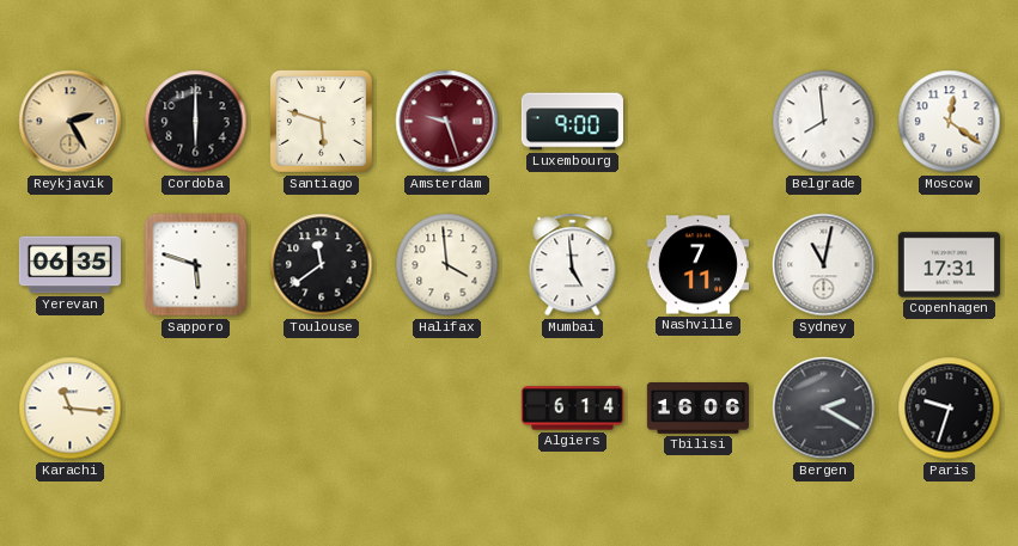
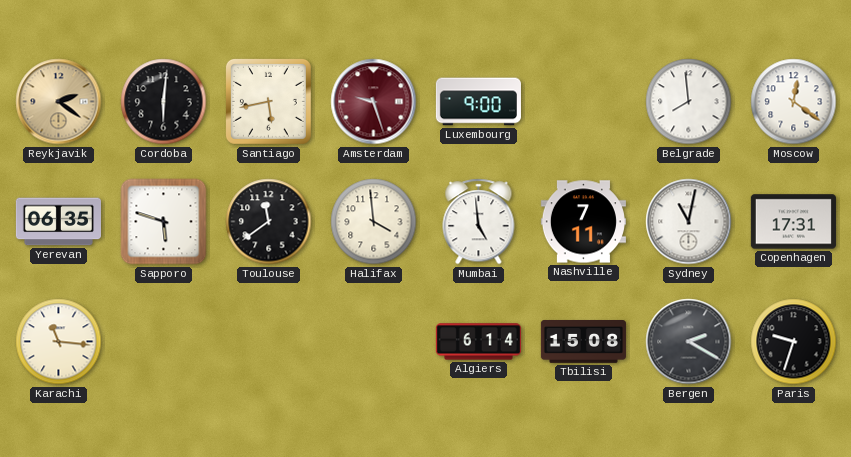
Reykjavik: 2:25 -> 2:21 (59, 102)
Cordoba: 6:00 -> 6:01 (164, 102)
Santiago: 5:48 -> 5:43 (268, 101)
Tbilisi: 16:06 -> 15:08 (583, 342)
